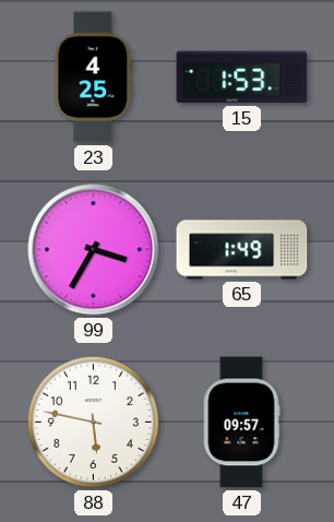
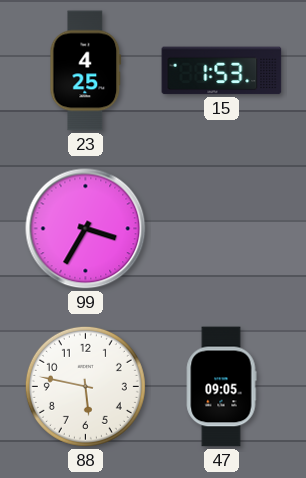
65: 1:49 -> none (242, 250)
47: 09:57 -> 09:05 (221, 387)
